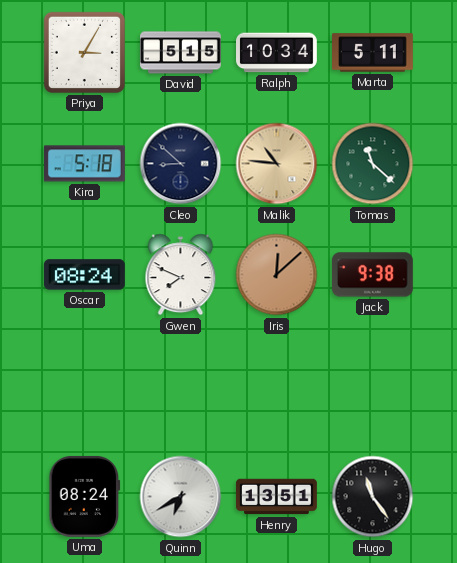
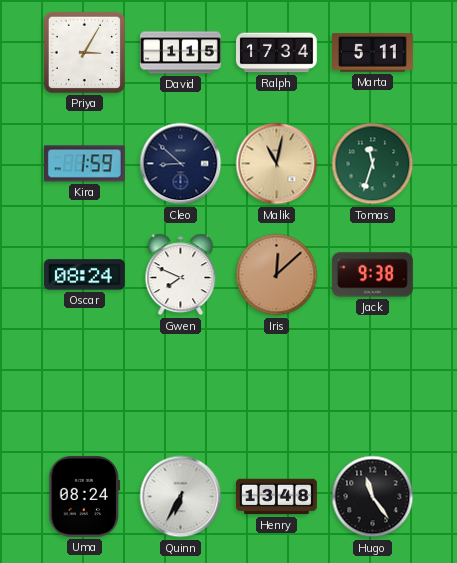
David: 5:15 -> 1:15 (181, 53)
Ralph: 10:34 -> 17:34 (277, 53)
Kira: 5:18 -> 1:59 (84, 164)
Malik: 10:46 -> 11:02 (277, 164)
Tomas: 11:22 -> 11:33 (373, 164)
Quinn: 6:40 -> 6:35 (181, 497)
Henry: 13:51 -> 13:48 (277, 497)
